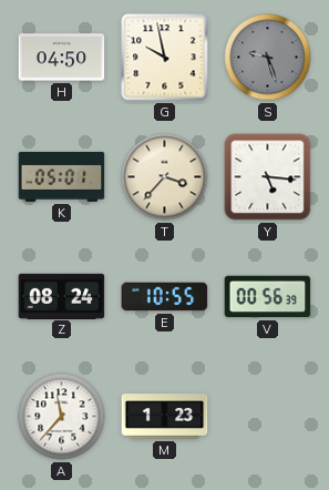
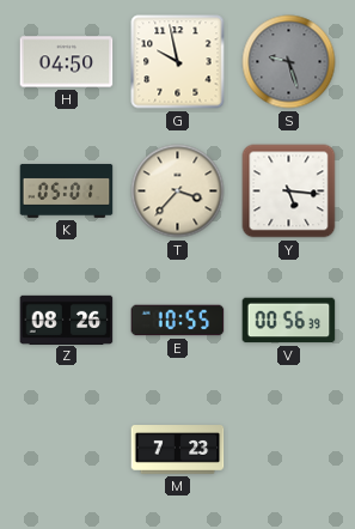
Z: 08:24 -> 08:26 (67, 320)
A: 11:37 -> none (62, 417)
M: 1:23 -> 7:23 (178, 450)
